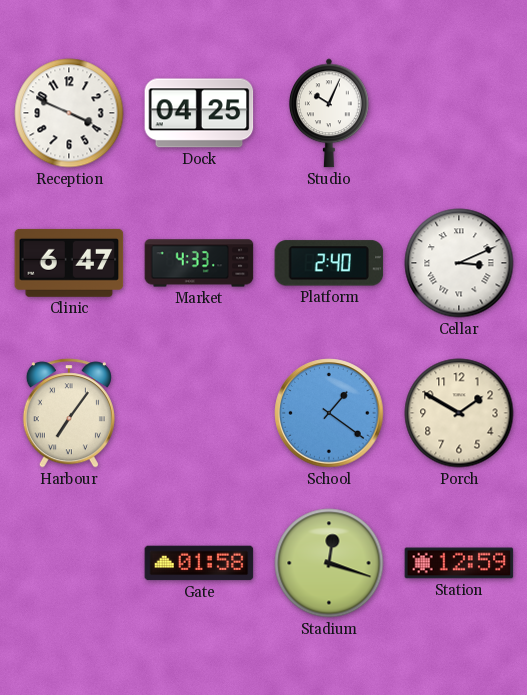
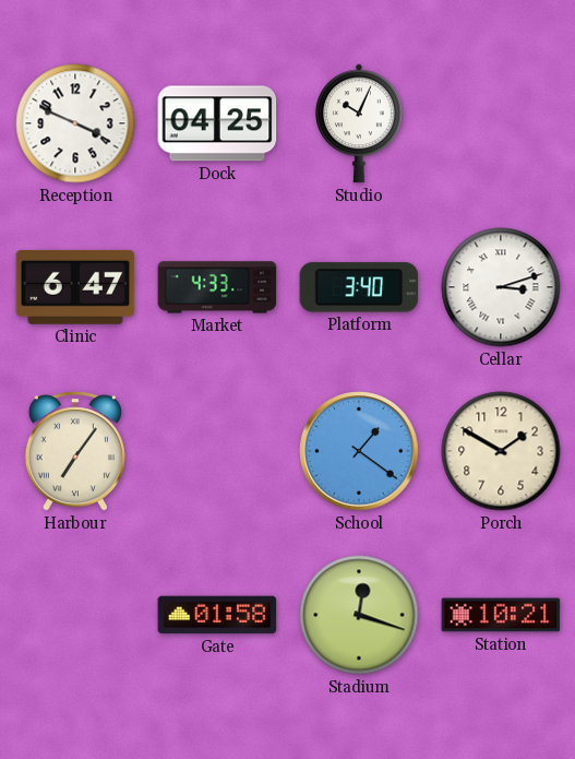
Platform: 2:40 -> 3:40 (359, 287)
Cellar: 3:11 -> 3:12 (501, 287)
Station: 12:59 -> 10:21 (501, 615)
